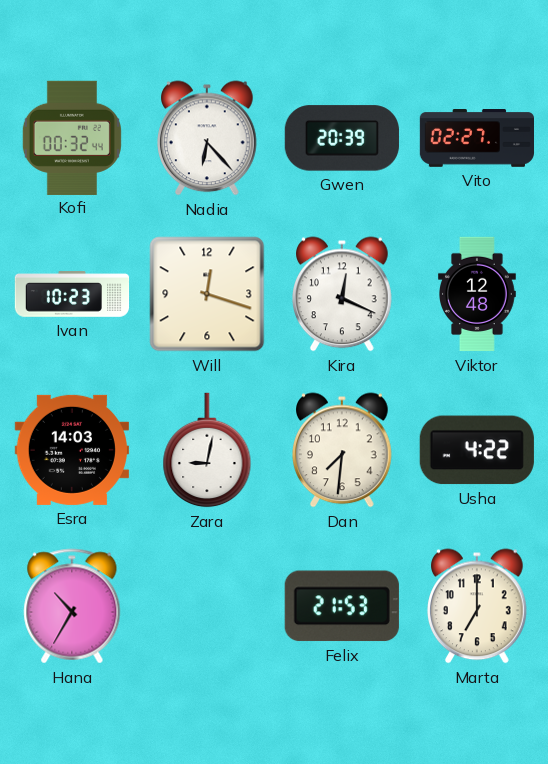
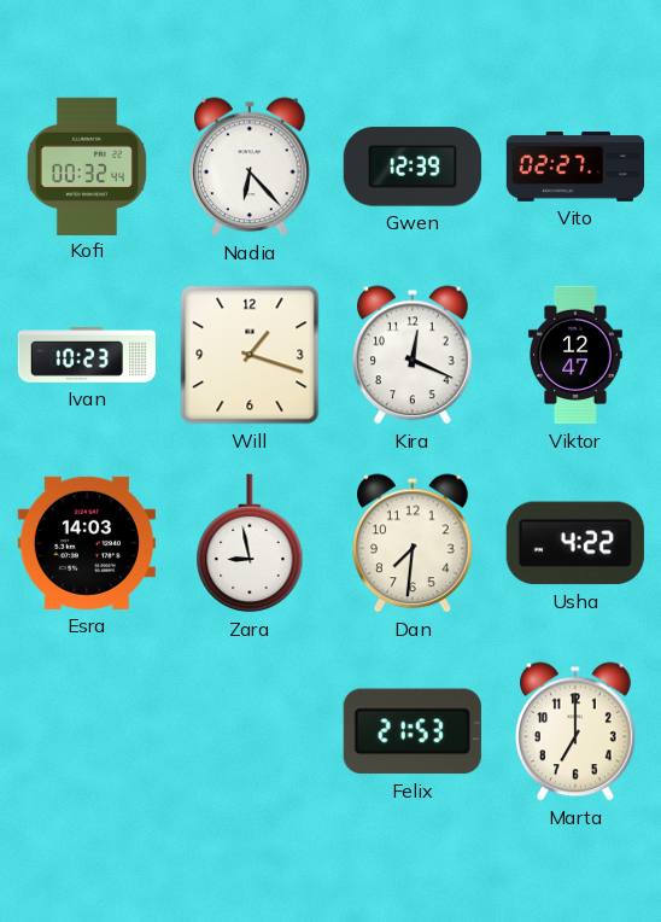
Gwen: 20:39 -> 12:39 (413, 167)
Will: 12:18 -> 1:18 (250, 355)
Viktor: 12:48 -> 12:47 (577, 355)
Zara: 9:02 -> 8:58 (250, 543)
Hana: 10:35 -> none (72, 606)
